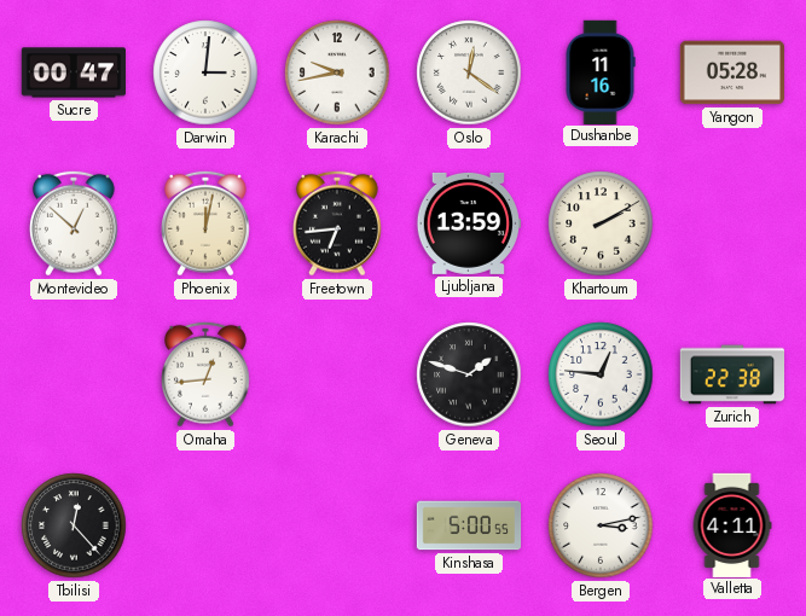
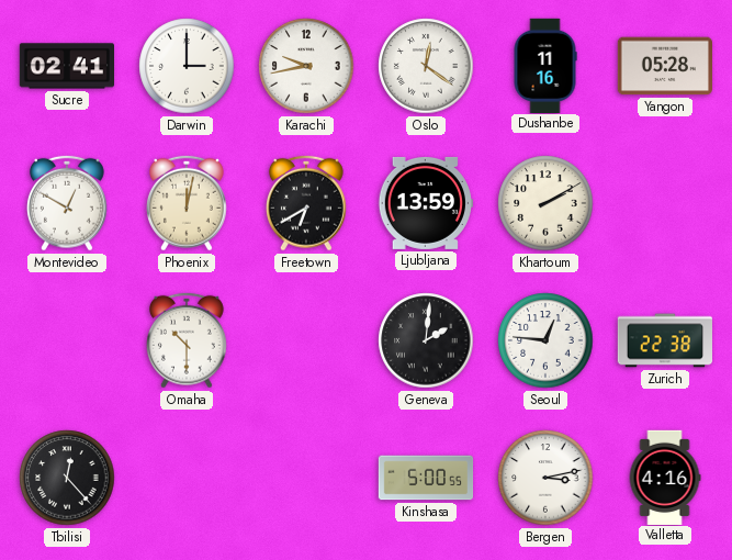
Sucre: 00:47 -> 02:41 (66, 66)
Darwin: 3:01 -> 3:00 (187, 66)
Montevideo: 12:52 -> 12:50 (67, 203)
Freetown: 6:44 -> 6:40 (306, 203)
Omaha: 12:44 -> 10:30 (187, 340)
Geneva: 1:48 -> 2:01 (426, 340)
Valletta: 4:11 -> 4:16 (665, 477)
